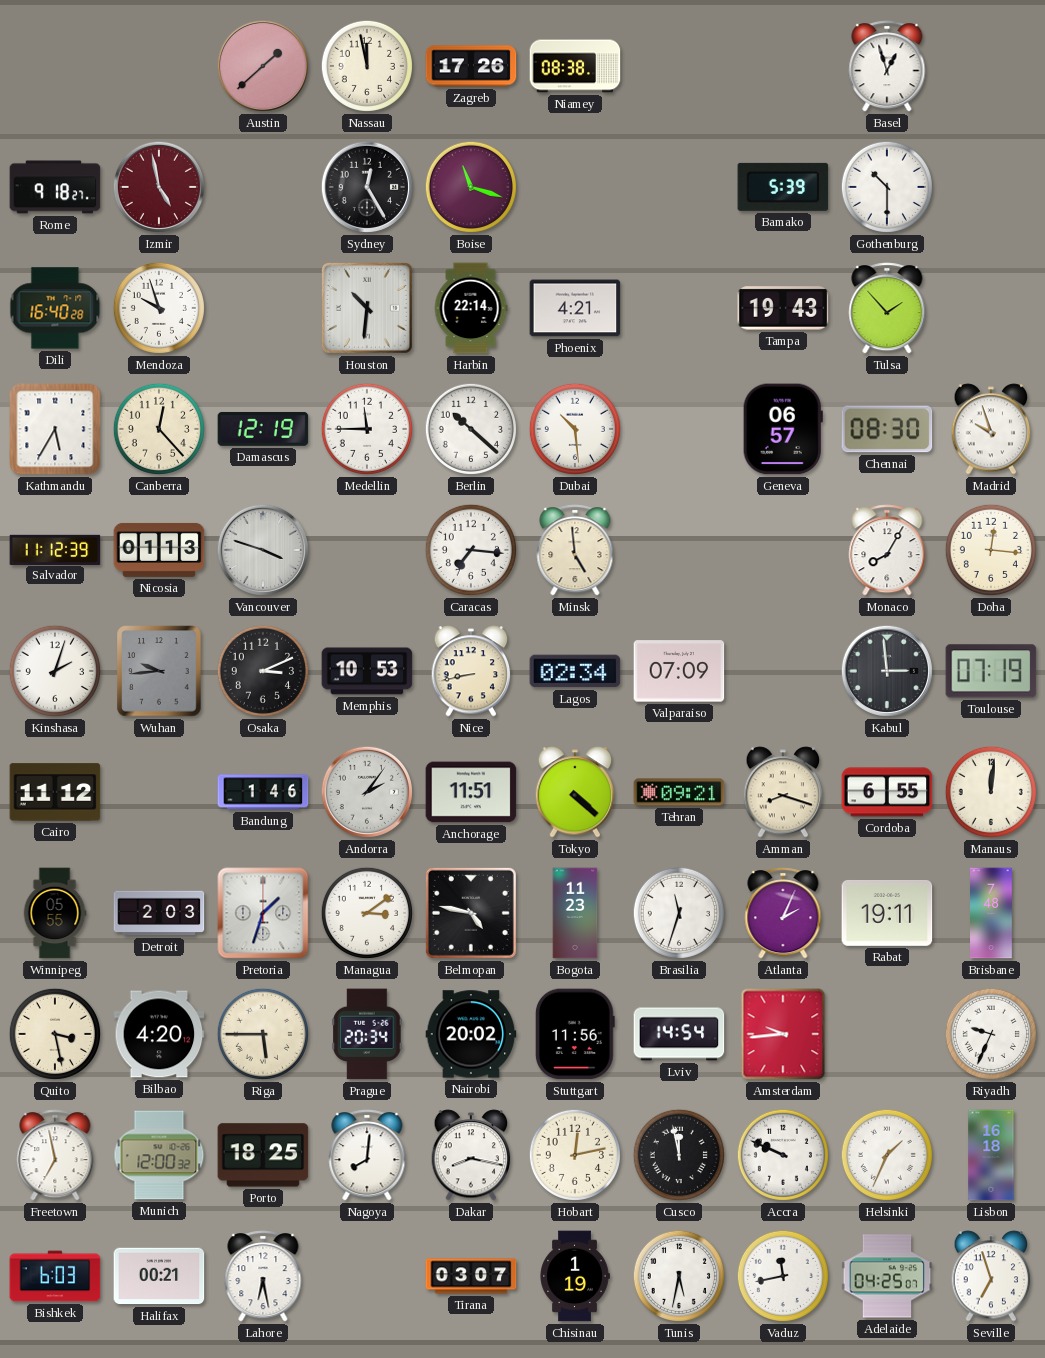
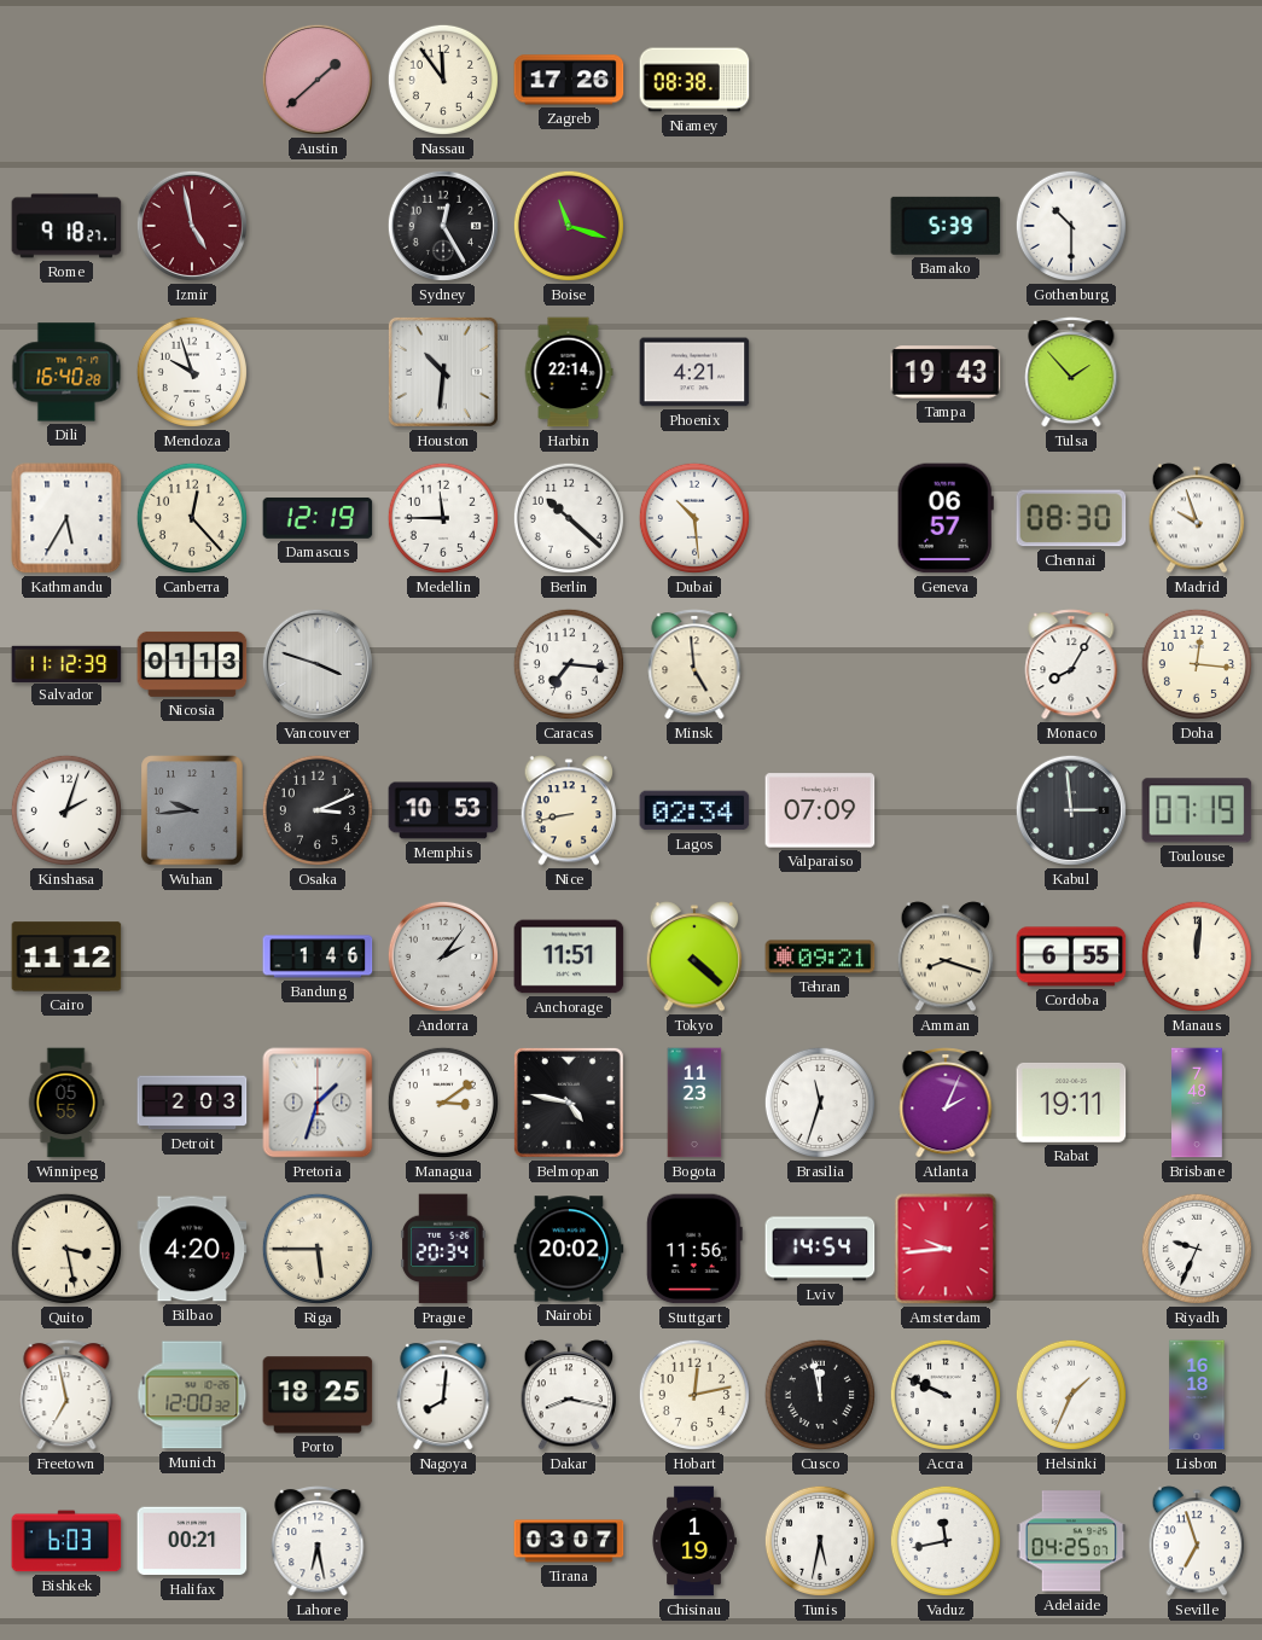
Nassau: 11:58 -> 11:54 (443, 80)
Basel: 12:57 -> none (887, 66)
